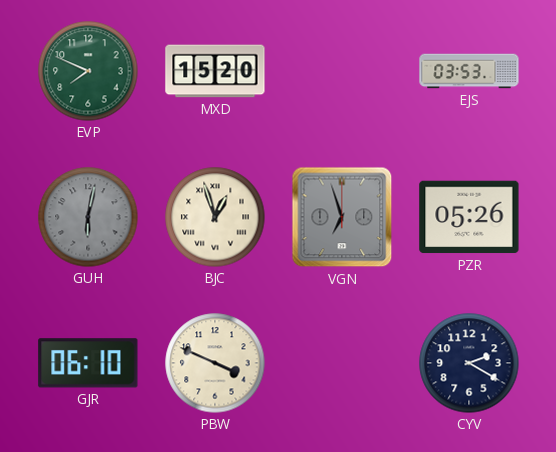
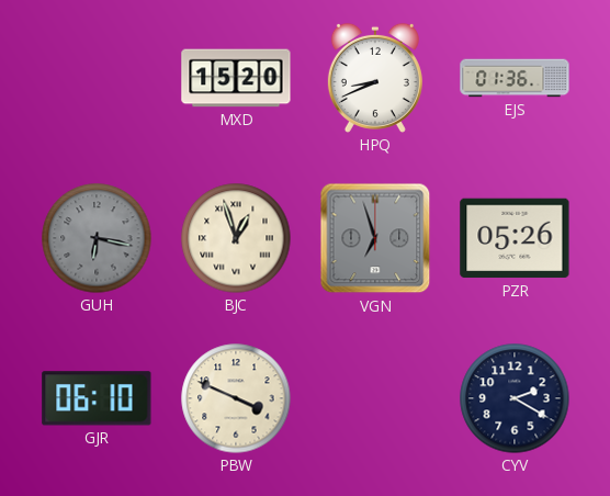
EVP: 7:49 -> none (88, 71)
HPQ: none -> 8:41 (375, 78)
EJS: 03:53 -> 01:36 (515, 78)
GUH: 6:02 -> 6:17 (97, 238)
